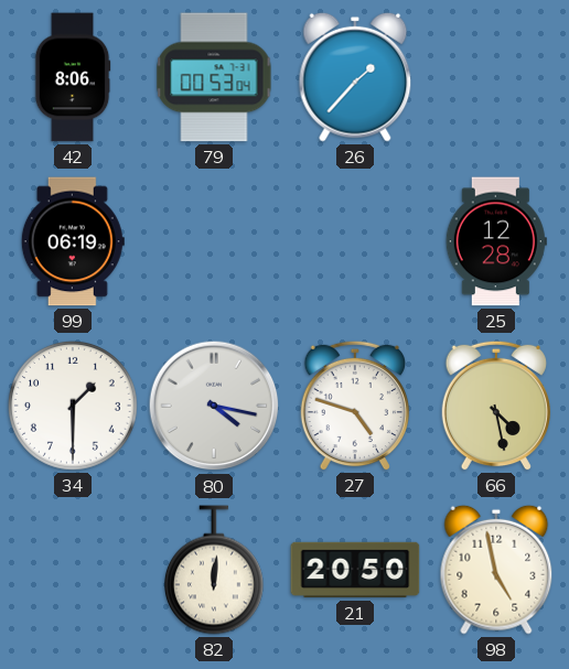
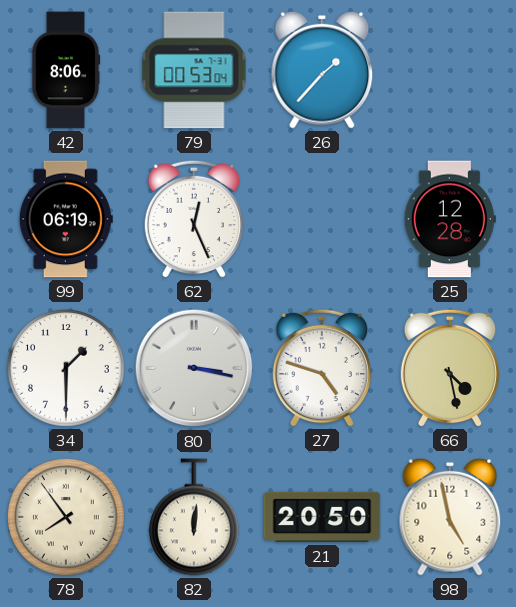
62: none -> 12:26 (193, 219)
80: 4:17 -> 3:17 (194, 368)
78: none -> 7:54 (66, 517)
